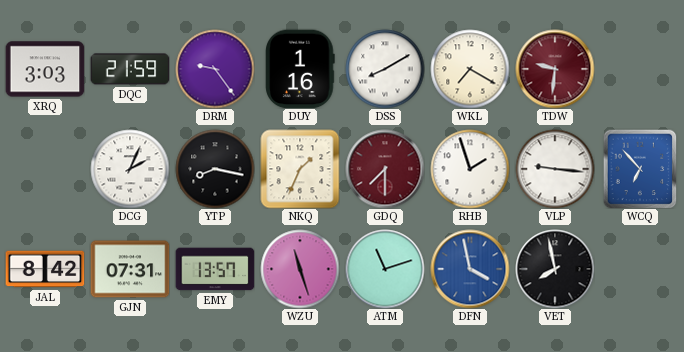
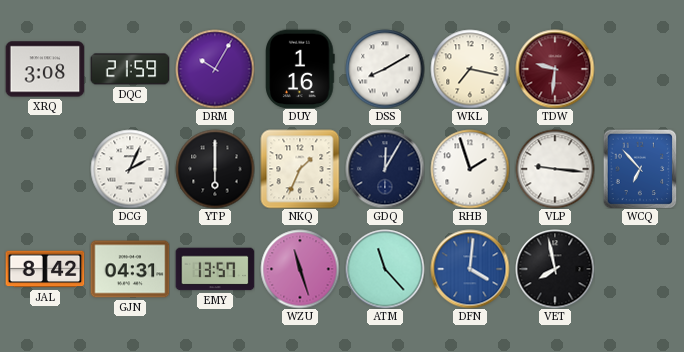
XRQ: 3:03 -> 3:08 (45, 69)
DRM: 9:24 -> 10:05 (215, 69)
WKL: 7:20 -> 7:17 (470, 69)
YTP: 8:17 -> 6:00 (215, 169)
GDQ: 7:30 -> 12:05 (385, 169)
GDQ dial: burgundy -> navy (385, 169)
GJN: 07:31 -> 04:31 (130, 269)
ATM: 11:12 -> 11:23 (385, 269)
DFN: 3:58 -> 4:01 (470, 269)
